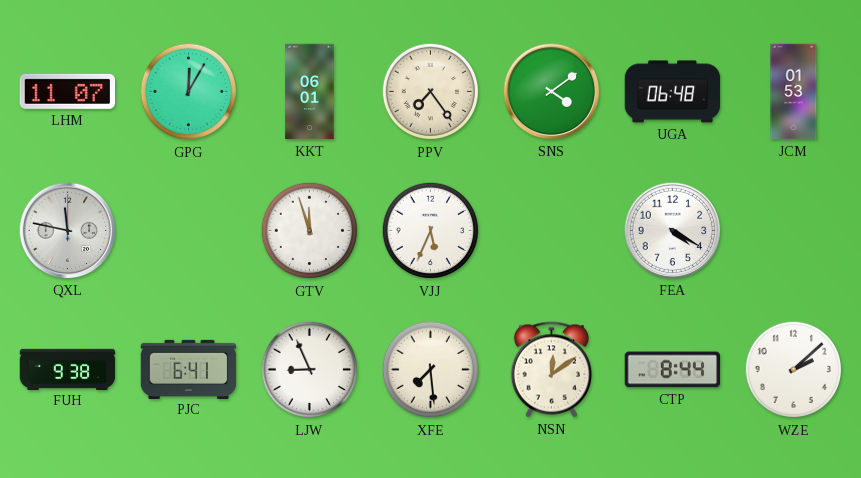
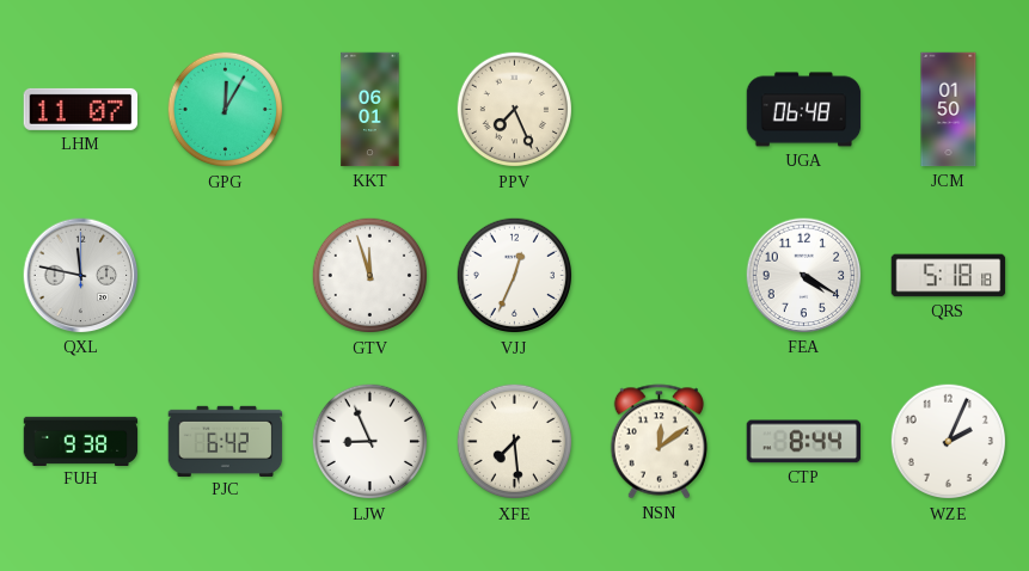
PPV: 7:24 -> 7:26 (515, 110)
SNS: 4:09 -> none (552, 92)
JCM: 01:53 -> 01:50 (949, 110)
VJJ: 5:34 -> 12:34 (515, 276)
QRS: none -> 5:18 (949, 276)
PJC: 6:41 -> 6:42 (226, 441)
WZE: 2:08 -> 2:04 (949, 442)
